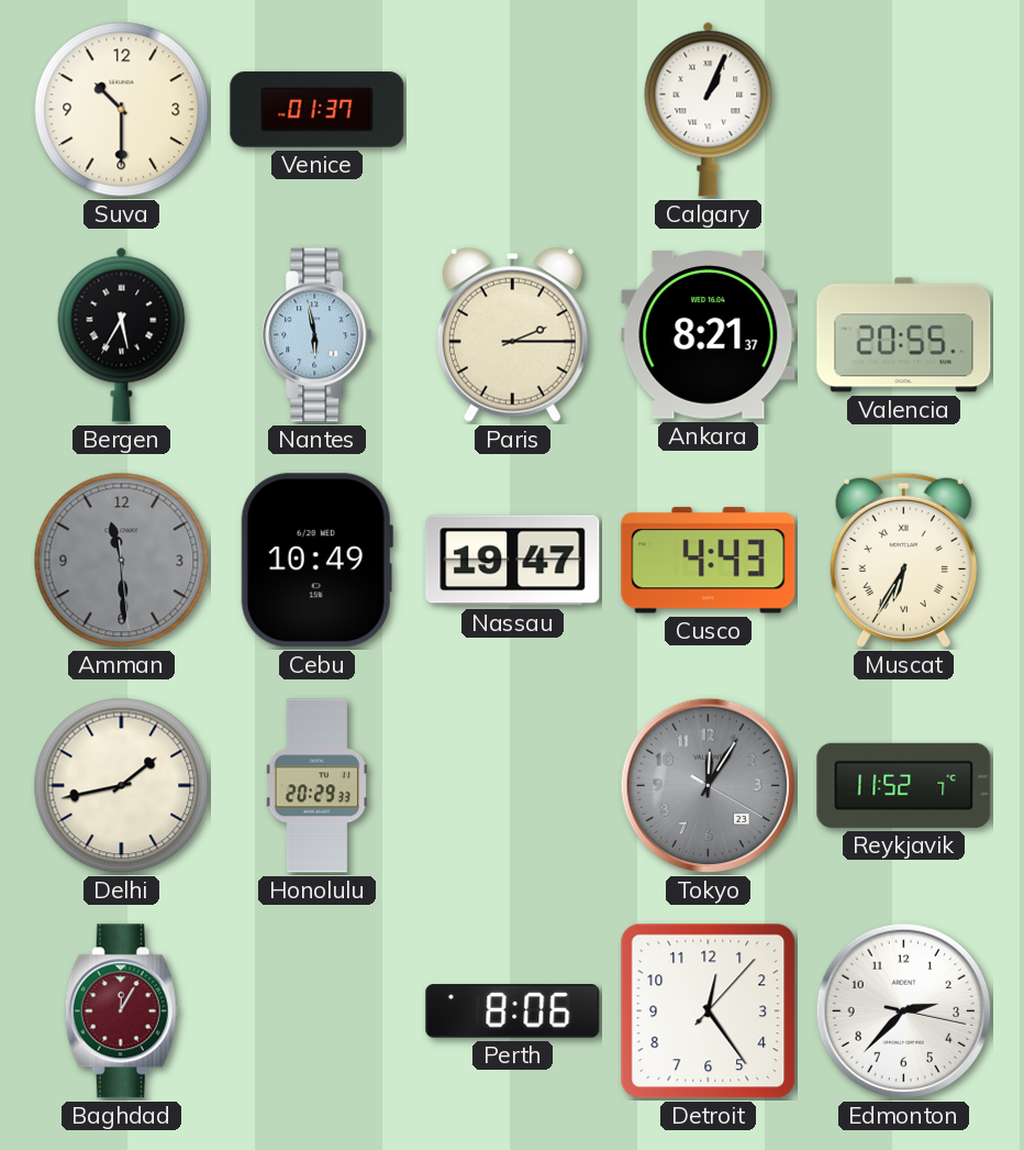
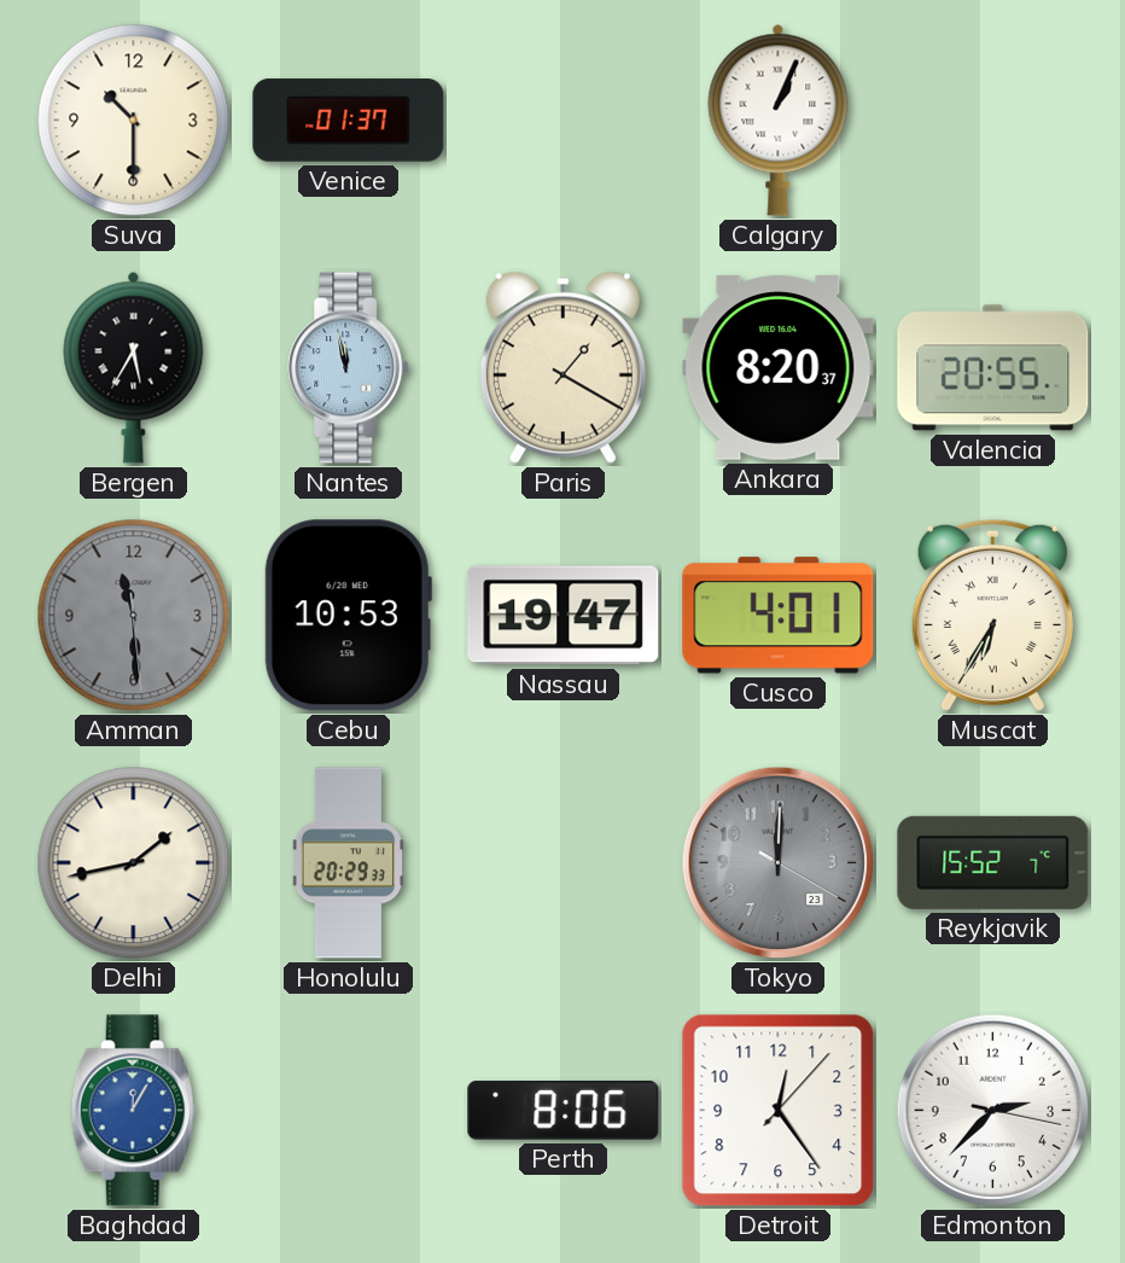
Nantes: 5:58 -> 11:58 (349, 368)
Paris: 2:15 -> 1:20 (562, 367)
Ankara: 8:21 -> 8:20 (779, 368)
Cebu: 10:49 -> 10:53 (348, 616)
Cusco: 4:43 -> 4:01 (779, 616)
Tokyo: 12:05 -> 12:00 (779, 863)
Reykjavik: 11:52 -> 15:52 (993, 862)
Baghdad dial: burgundy -> blue (133, 1111)
